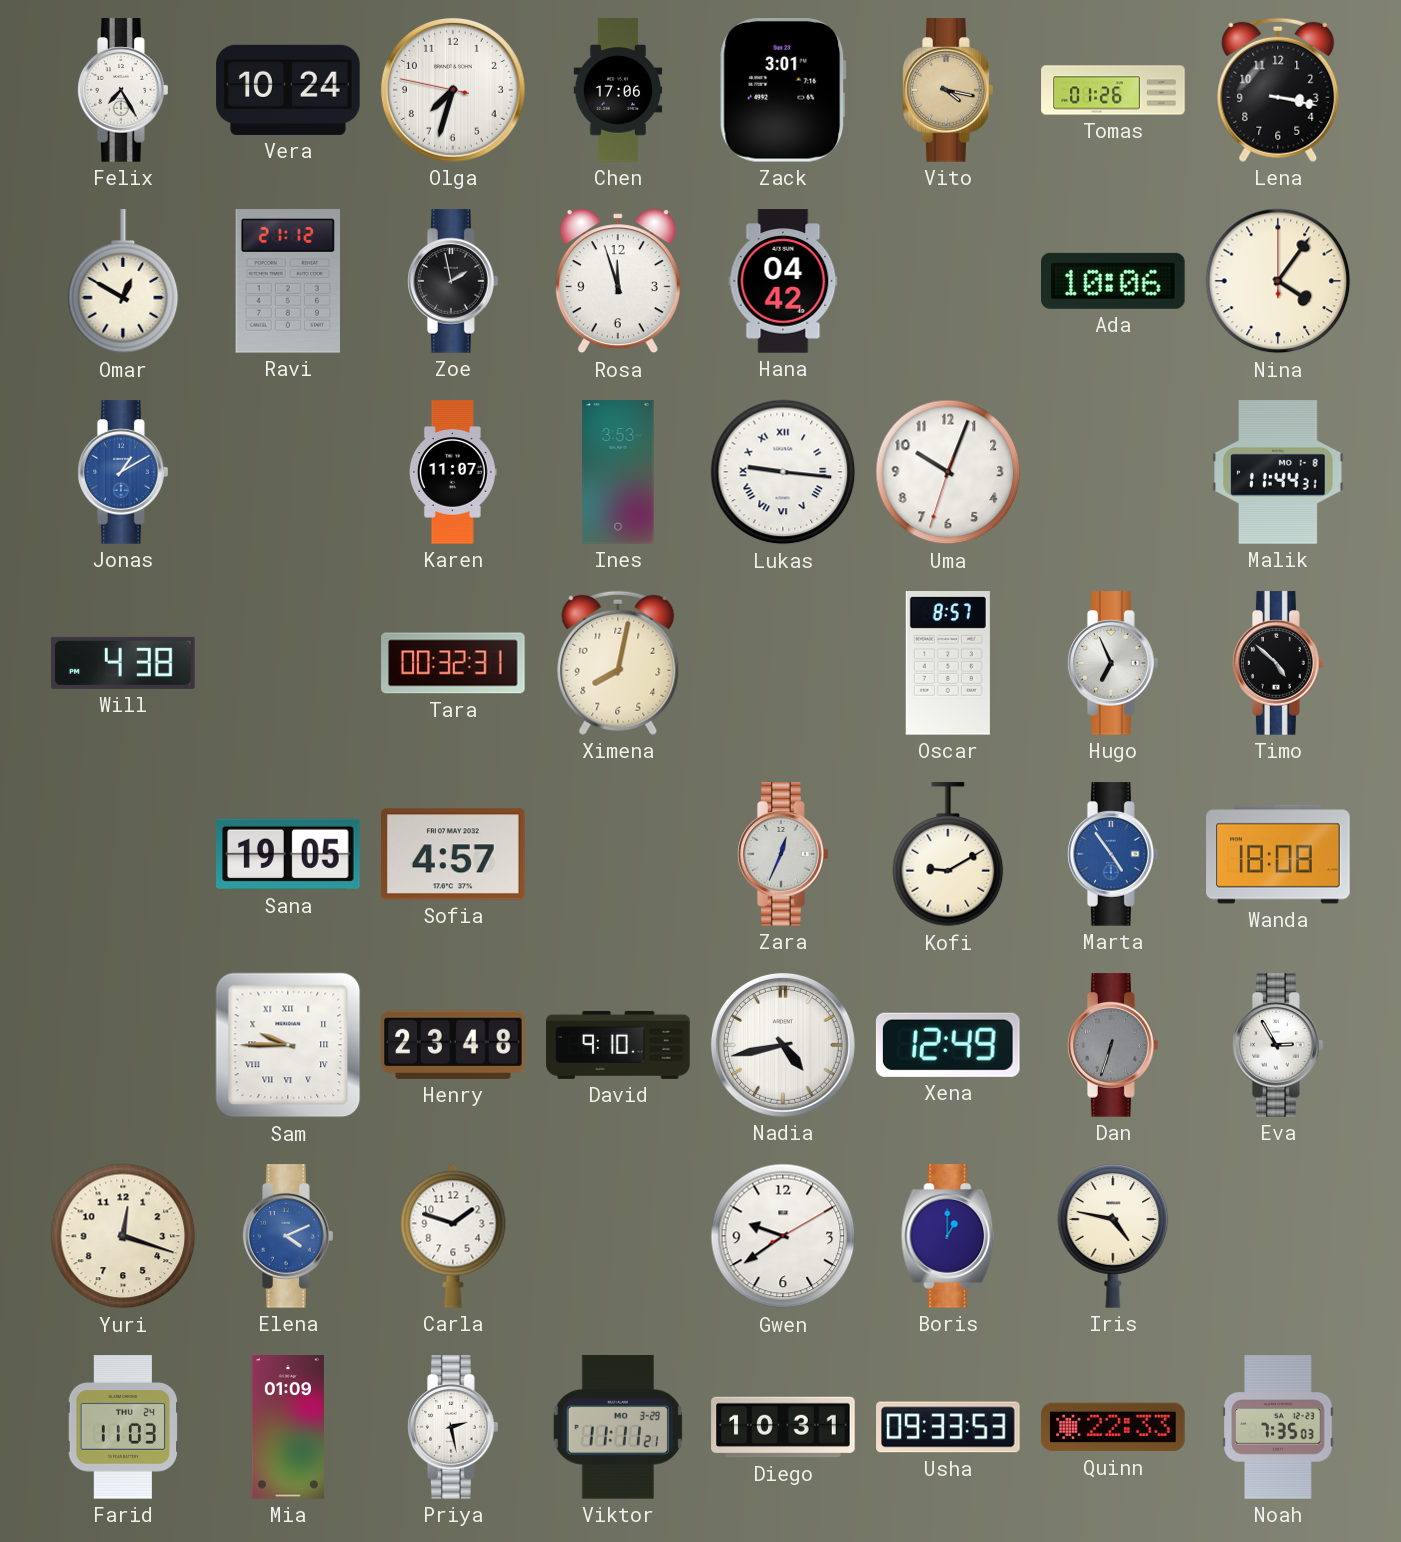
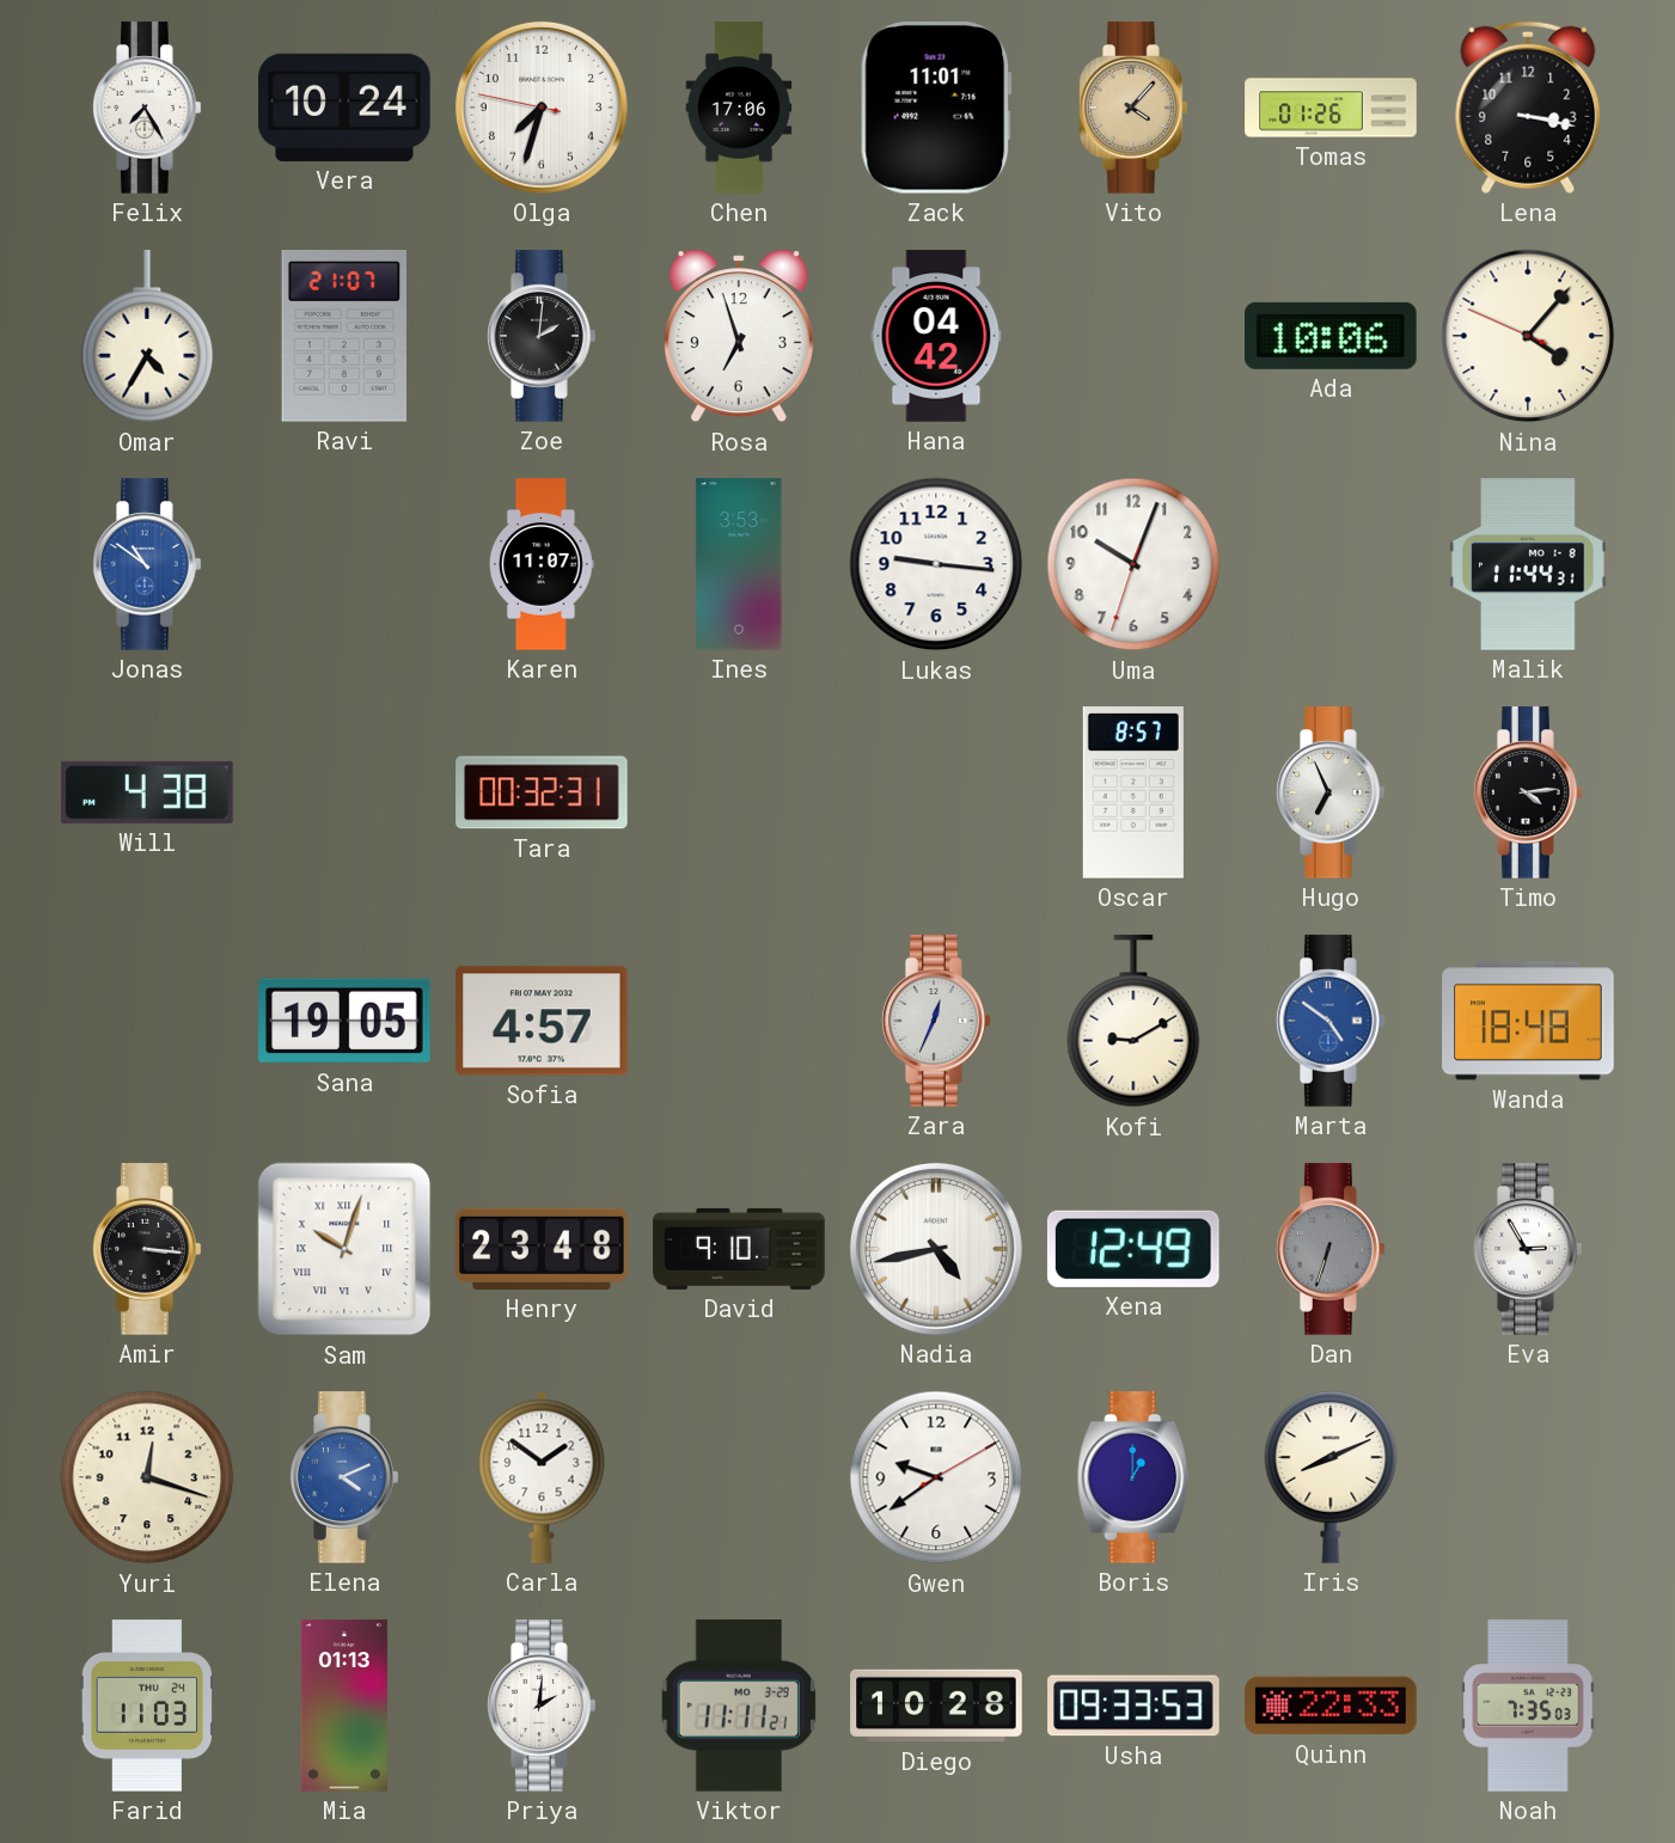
Zack: 3:01 -> 11:01 (936, 109)
Vito: 4:17 -> 4:07 (1133, 108)
Omar: 12:50 -> 4:35 (147, 337)
Ravi: 21:12 -> 21:07 (343, 337)
Zoe: 1:58 -> 2:01 (542, 336)
Rosa: 11:57 -> 6:57 (739, 336)
Nina: 4:06:00 -> 4:06:49 (1528, 336)
Jonas: 1:10 -> 10:51 (147, 564)
Lukas numerals: Roman -> Arabic (936, 564)
Ximena: 8:02 -> none (618, 663)
Timo: 4:52 -> 4:14 (1528, 792)
Marta: 4:54 -> 4:51 (1331, 1021)
Wanda: 18:08 -> 18:48 (1528, 1021)
Amir: none -> 3:16 (147, 1249)
Sam: 9:45 -> 10:03 (344, 1249)
Carla: 1:48 -> 1:51 (542, 1477)
Iris: 4:47 -> 8:11 (1331, 1477)
Mia: 01:09 -> 01:13 (344, 1706)
Priya: 2:28 -> 2:01 (542, 1706)
Diego: 10:31 -> 10:28 (936, 1706)
